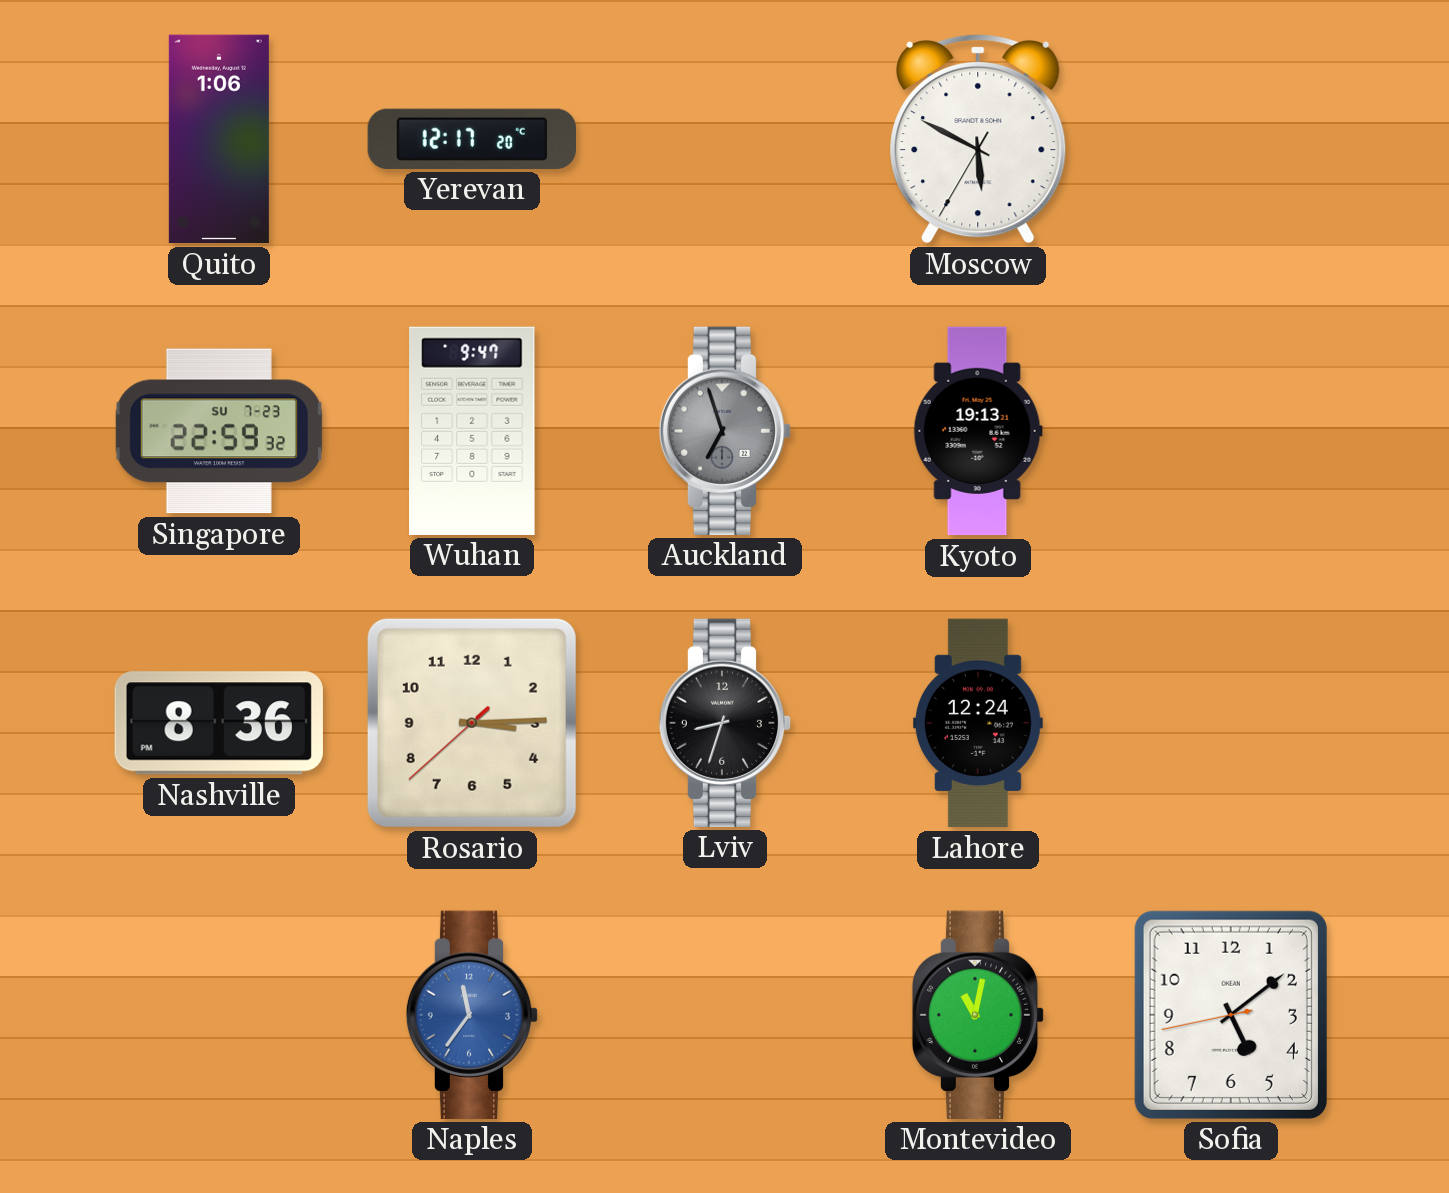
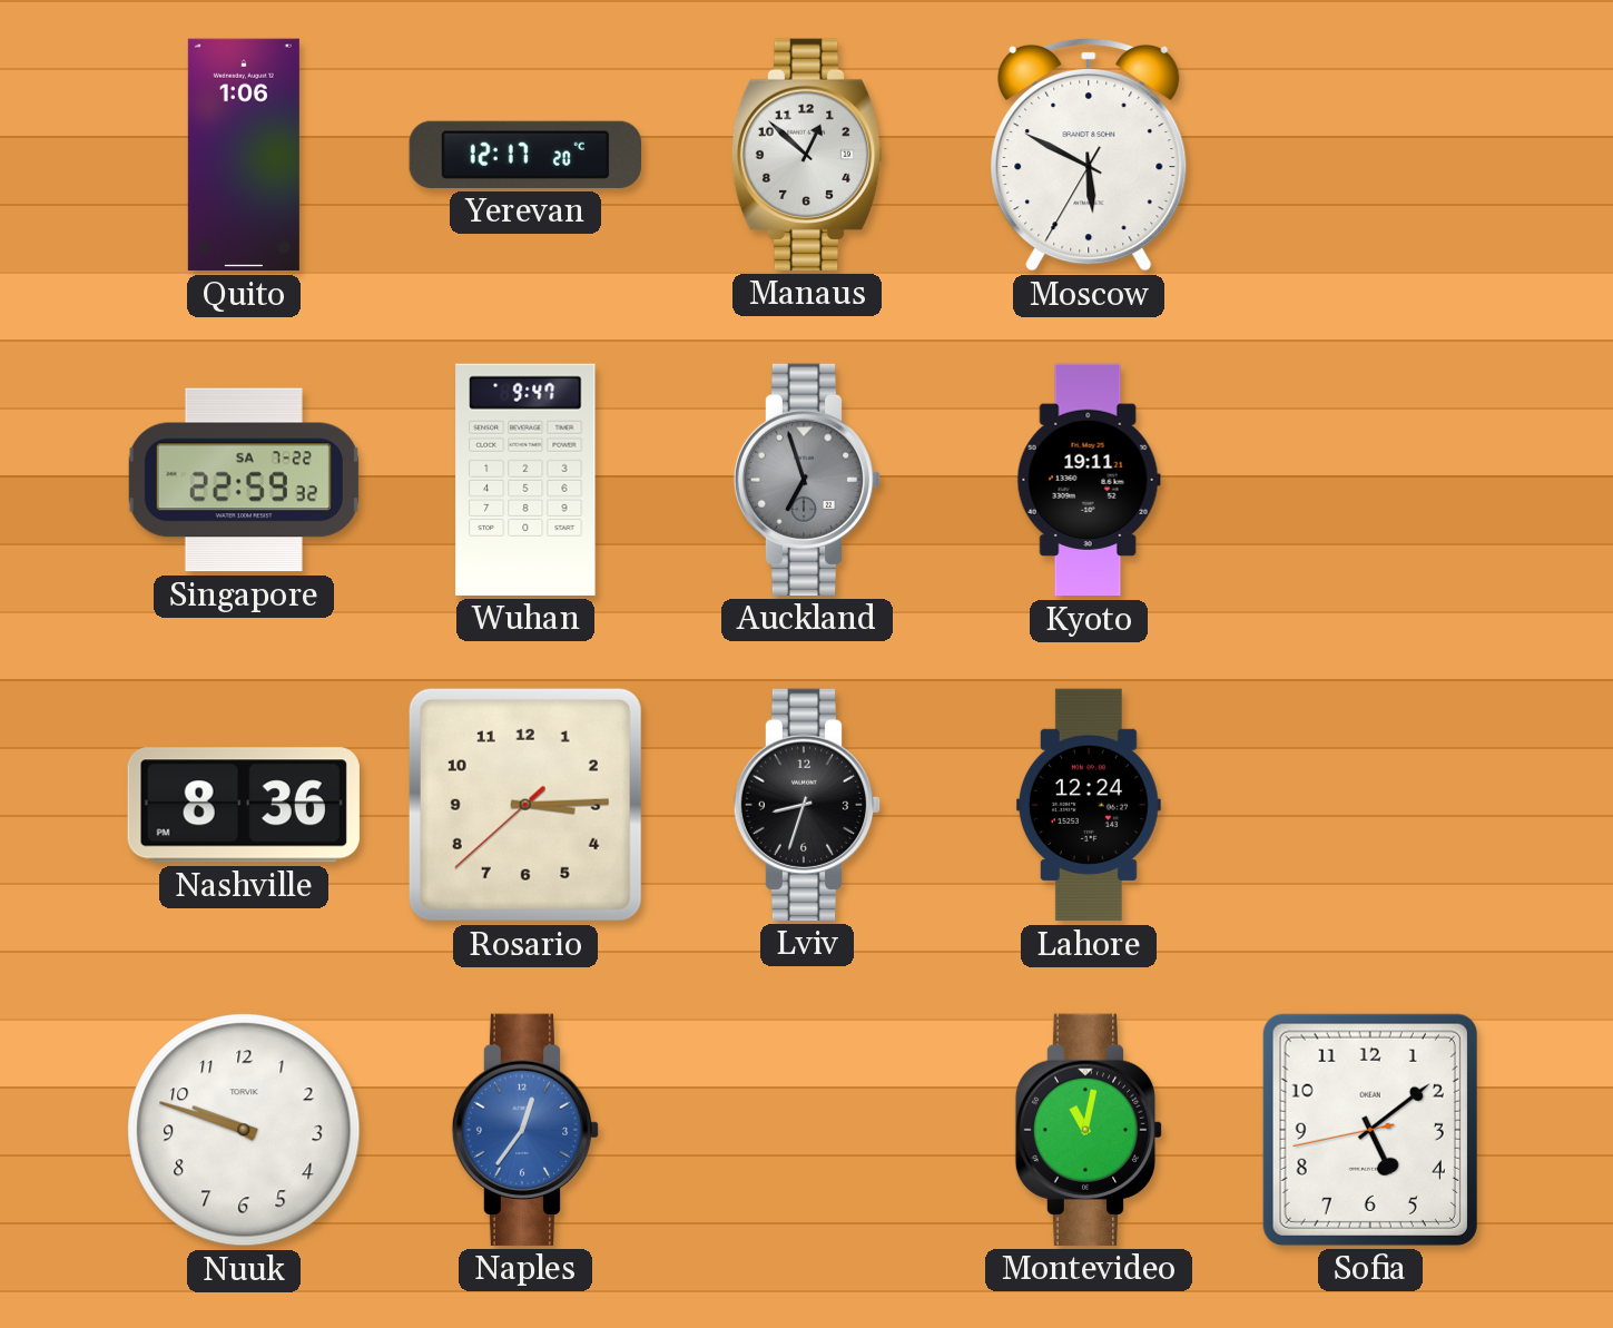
Manaus: none -> 12:52 (807, 155)
Singapore date: SU 7-23 -> SA 7-22 (244, 480)
Kyoto: 19:13 -> 19:11 (1089, 480)
Nuuk: none -> 9:48 (244, 1130)
Naples: 11:36 -> 12:36 (525, 1130)
